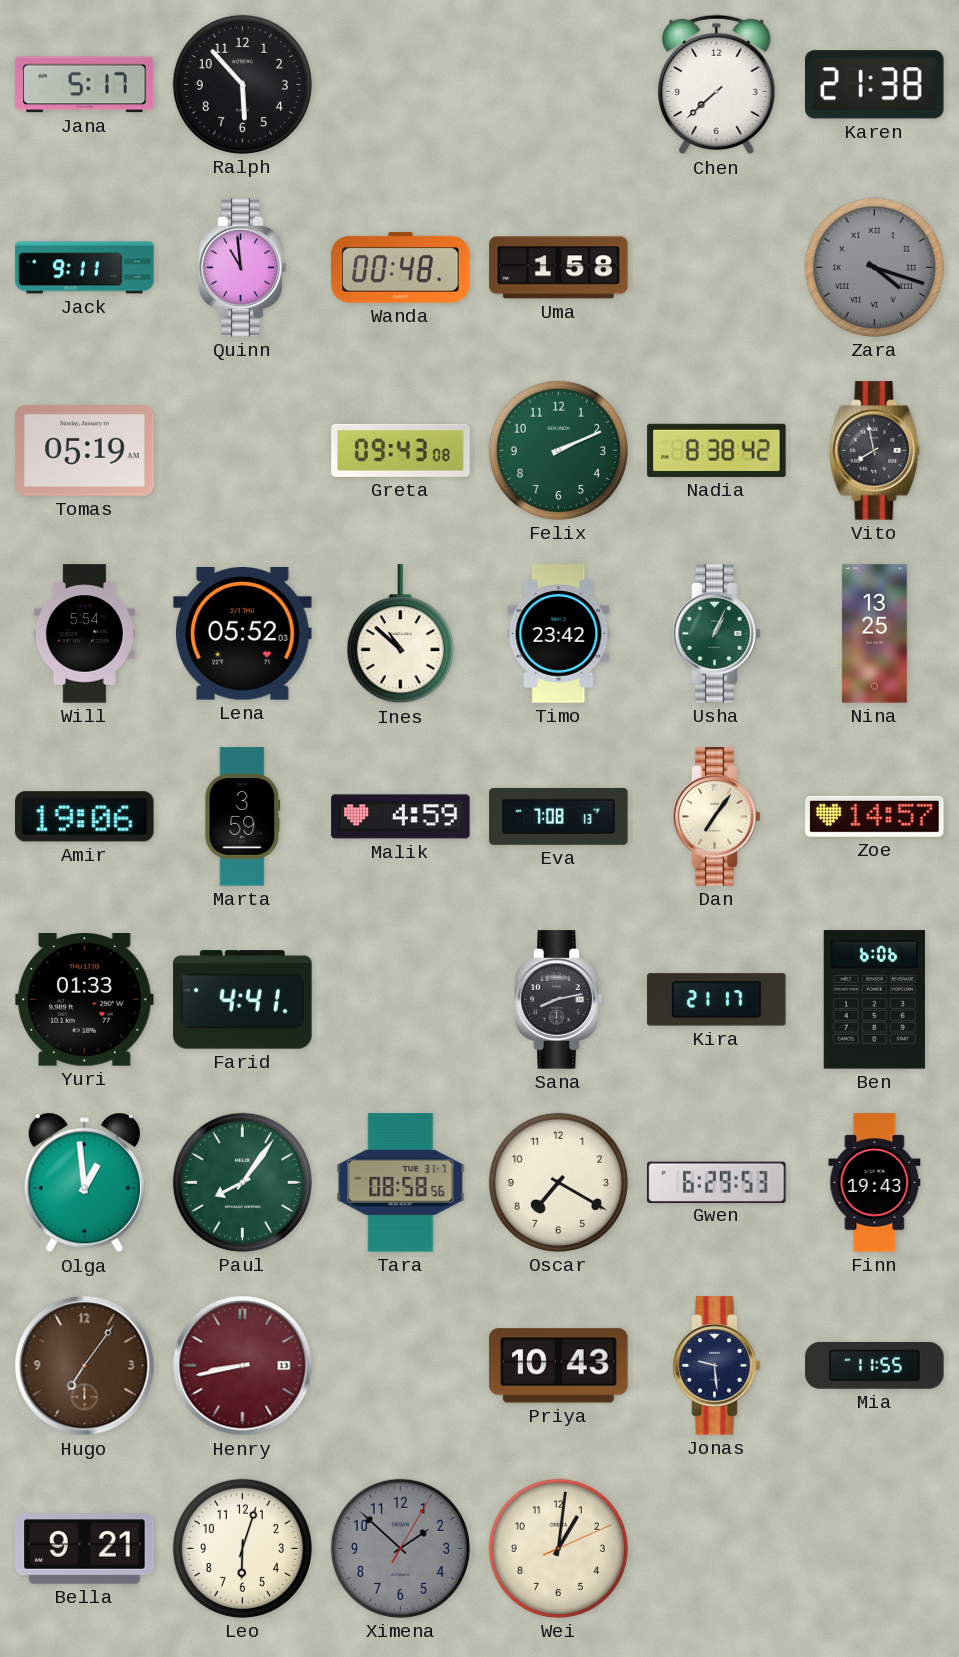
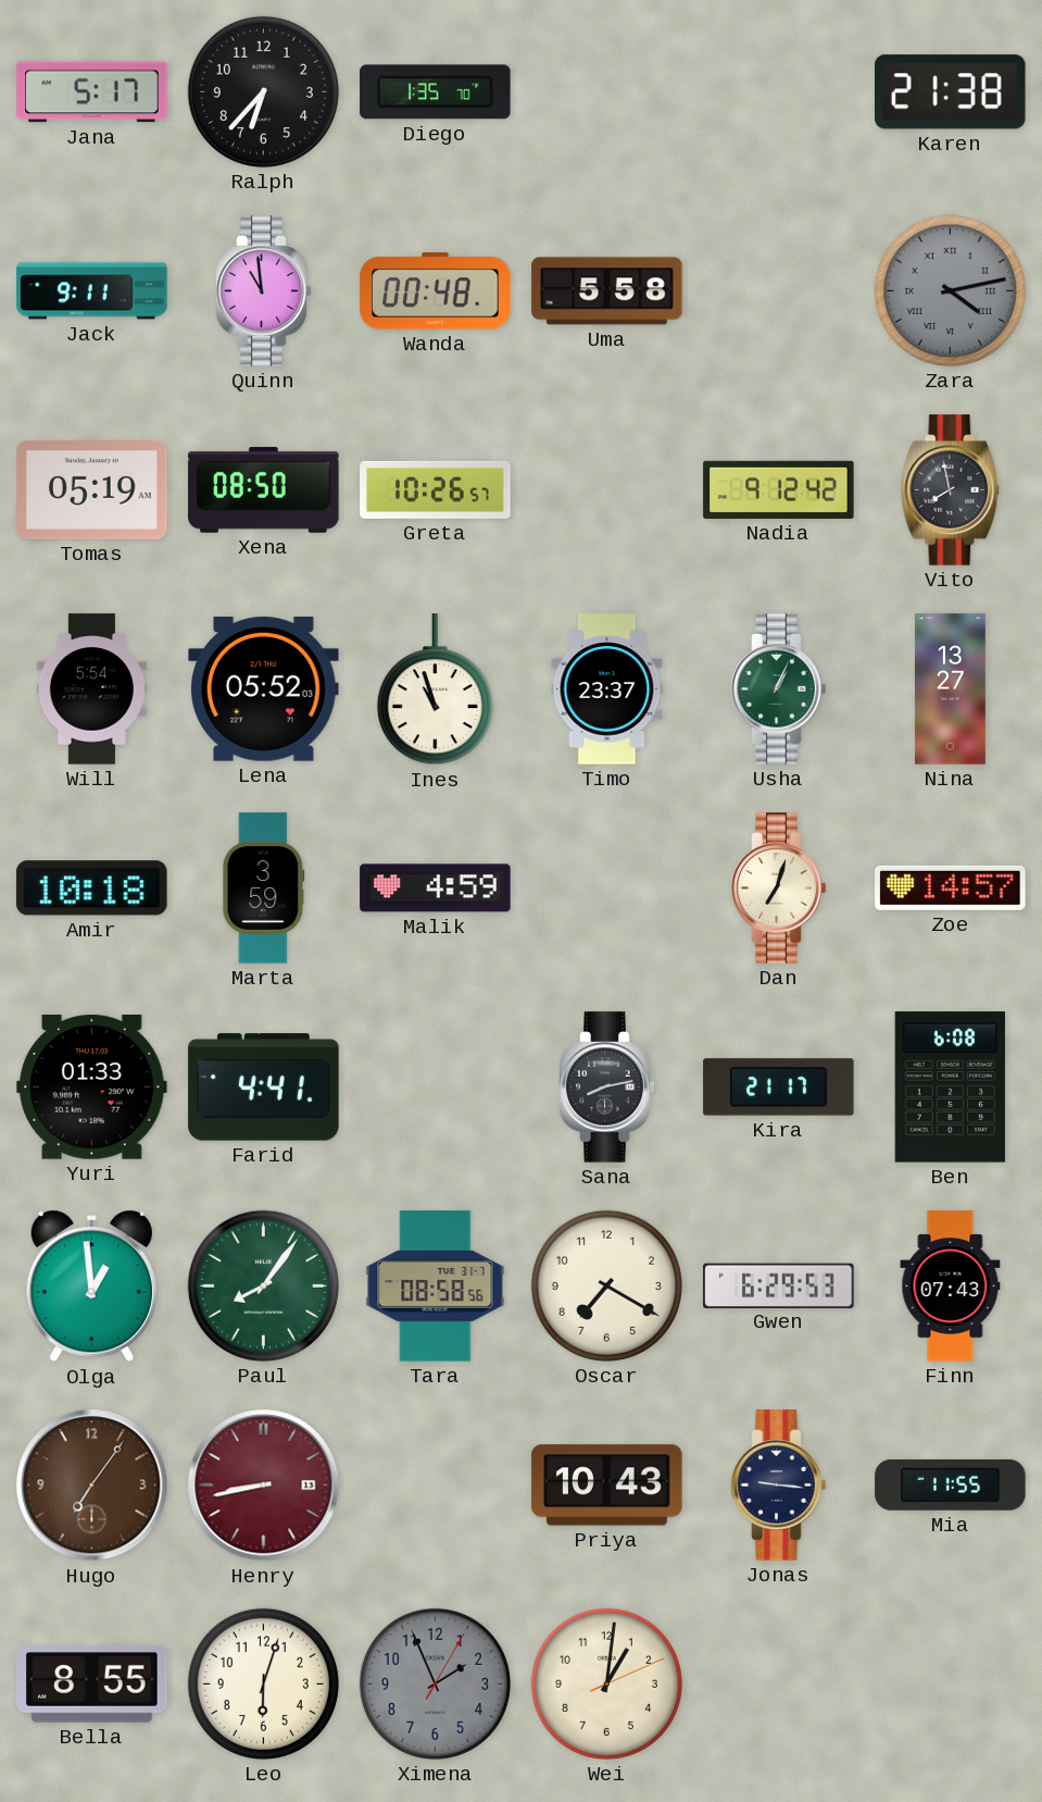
Ralph: 5:53 -> 6:37 (263, 91)
Diego: none -> 1:35 (436, 92)
Chen: 7:38 -> none (717, 85)
Uma: 1:58 -> 5:58 (607, 291)
Zara: 4:18 -> 4:13 (950, 290)
Xena: none -> 08:50 (264, 489)
Greta: 09:43 -> 10:26 (436, 489)
Felix: 2:11 -> none (558, 450)
Nadia: 8:38 -> 9:12 (779, 489)
Ines: 10:52 -> 10:57 (435, 689)
Timo: 23:42 -> 23:37 (607, 689)
Nina: 13:25 -> 13:27 (950, 689)
Amir: 19:06 -> 10:18 (92, 888)
Eva: 7:08 -> none (559, 816)
Dan: 7:06 -> 7:03 (779, 888)
Ben: 6:06 -> 6:08 (950, 1088)
Finn: 19:43 -> 07:43 (951, 1287)
Jonas: 9:29 -> 9:16 (779, 1486)
Bella: 9:21 -> 8:55 (92, 1685)
Ximena: 1:52 -> 1:56 (435, 1683)
